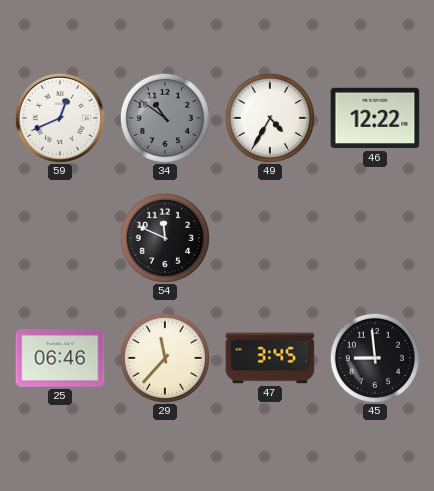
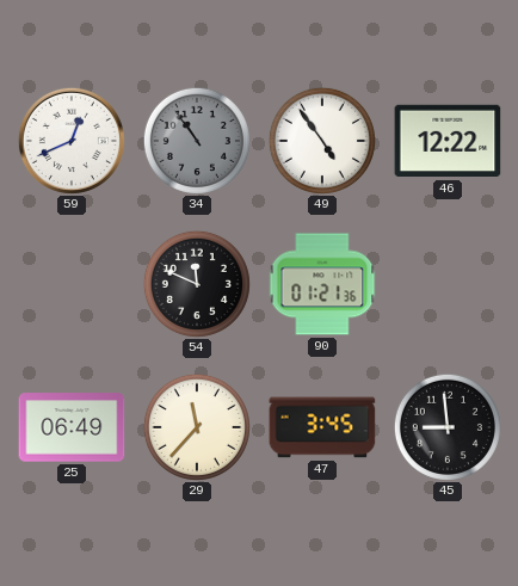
34: 10:51 -> 10:54 (197, 141)
49: 4:35 -> 4:54 (322, 141)
90: none -> 01:21 (322, 284)
25: 06:46 -> 06:49 (72, 427)
